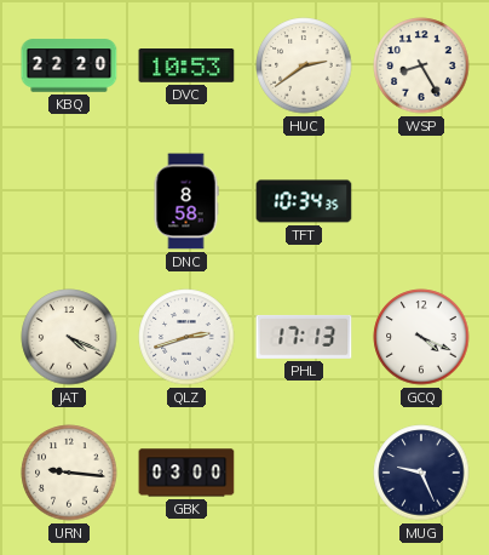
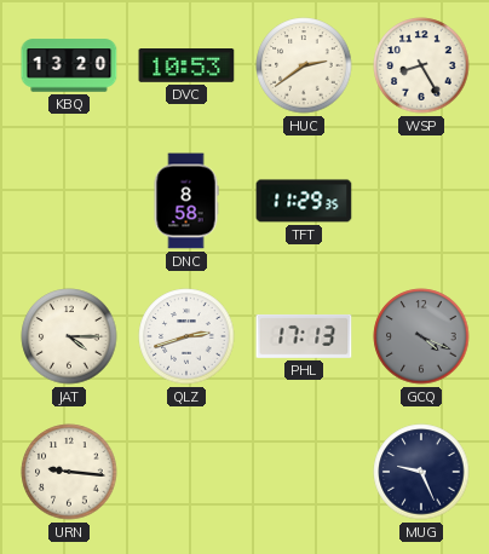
KBQ: 22:20 -> 13:20 (69, 65)
TFT: 10:34 -> 11:29 (304, 201)
JAT: 4:19 -> 4:15 (69, 336)
GCQ dial: white -> grey (421, 336)
GBK: 03:00 -> none (186, 473)
